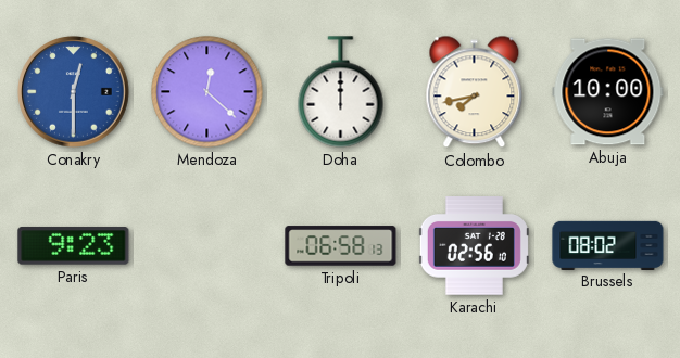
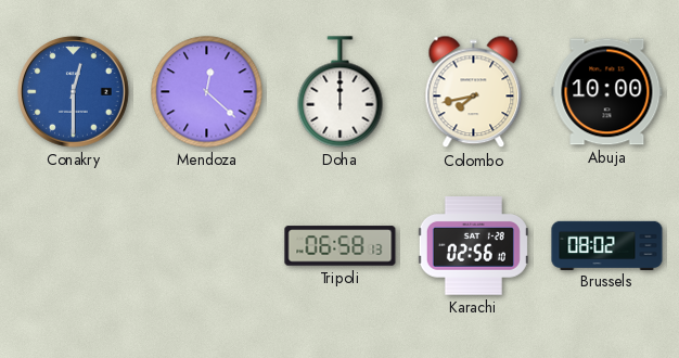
Paris: 9:23 -> none (74, 246)
